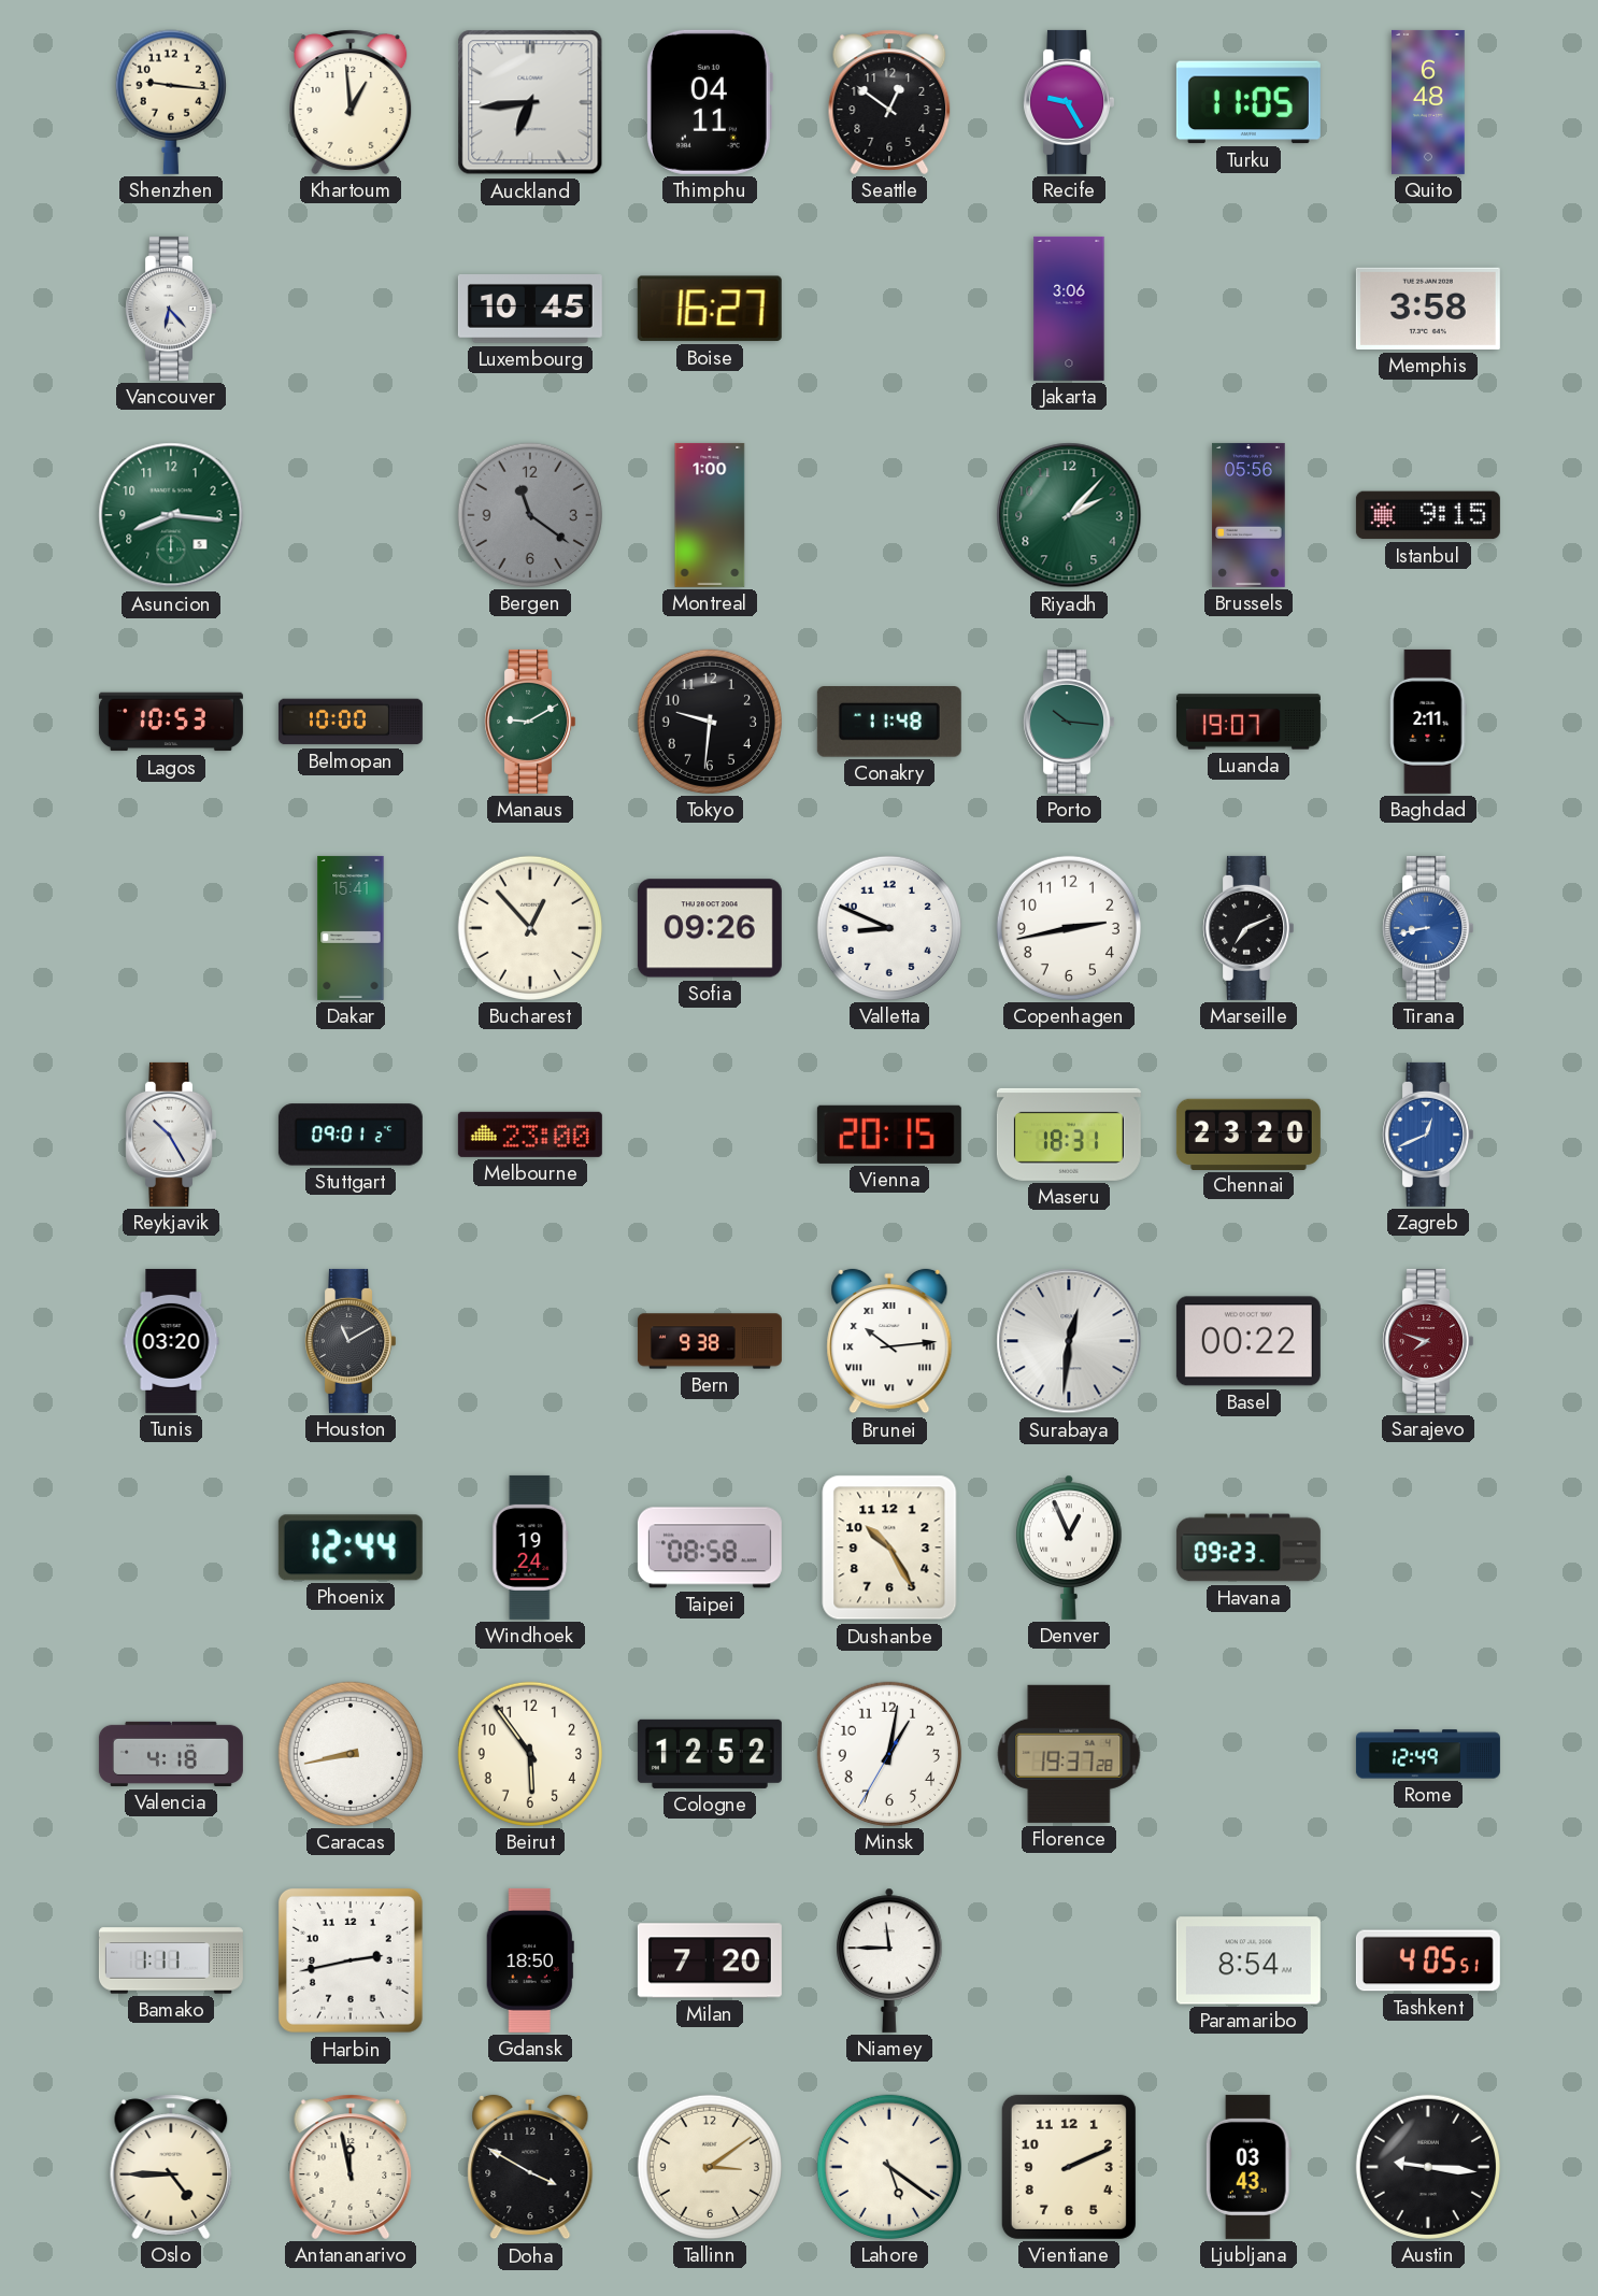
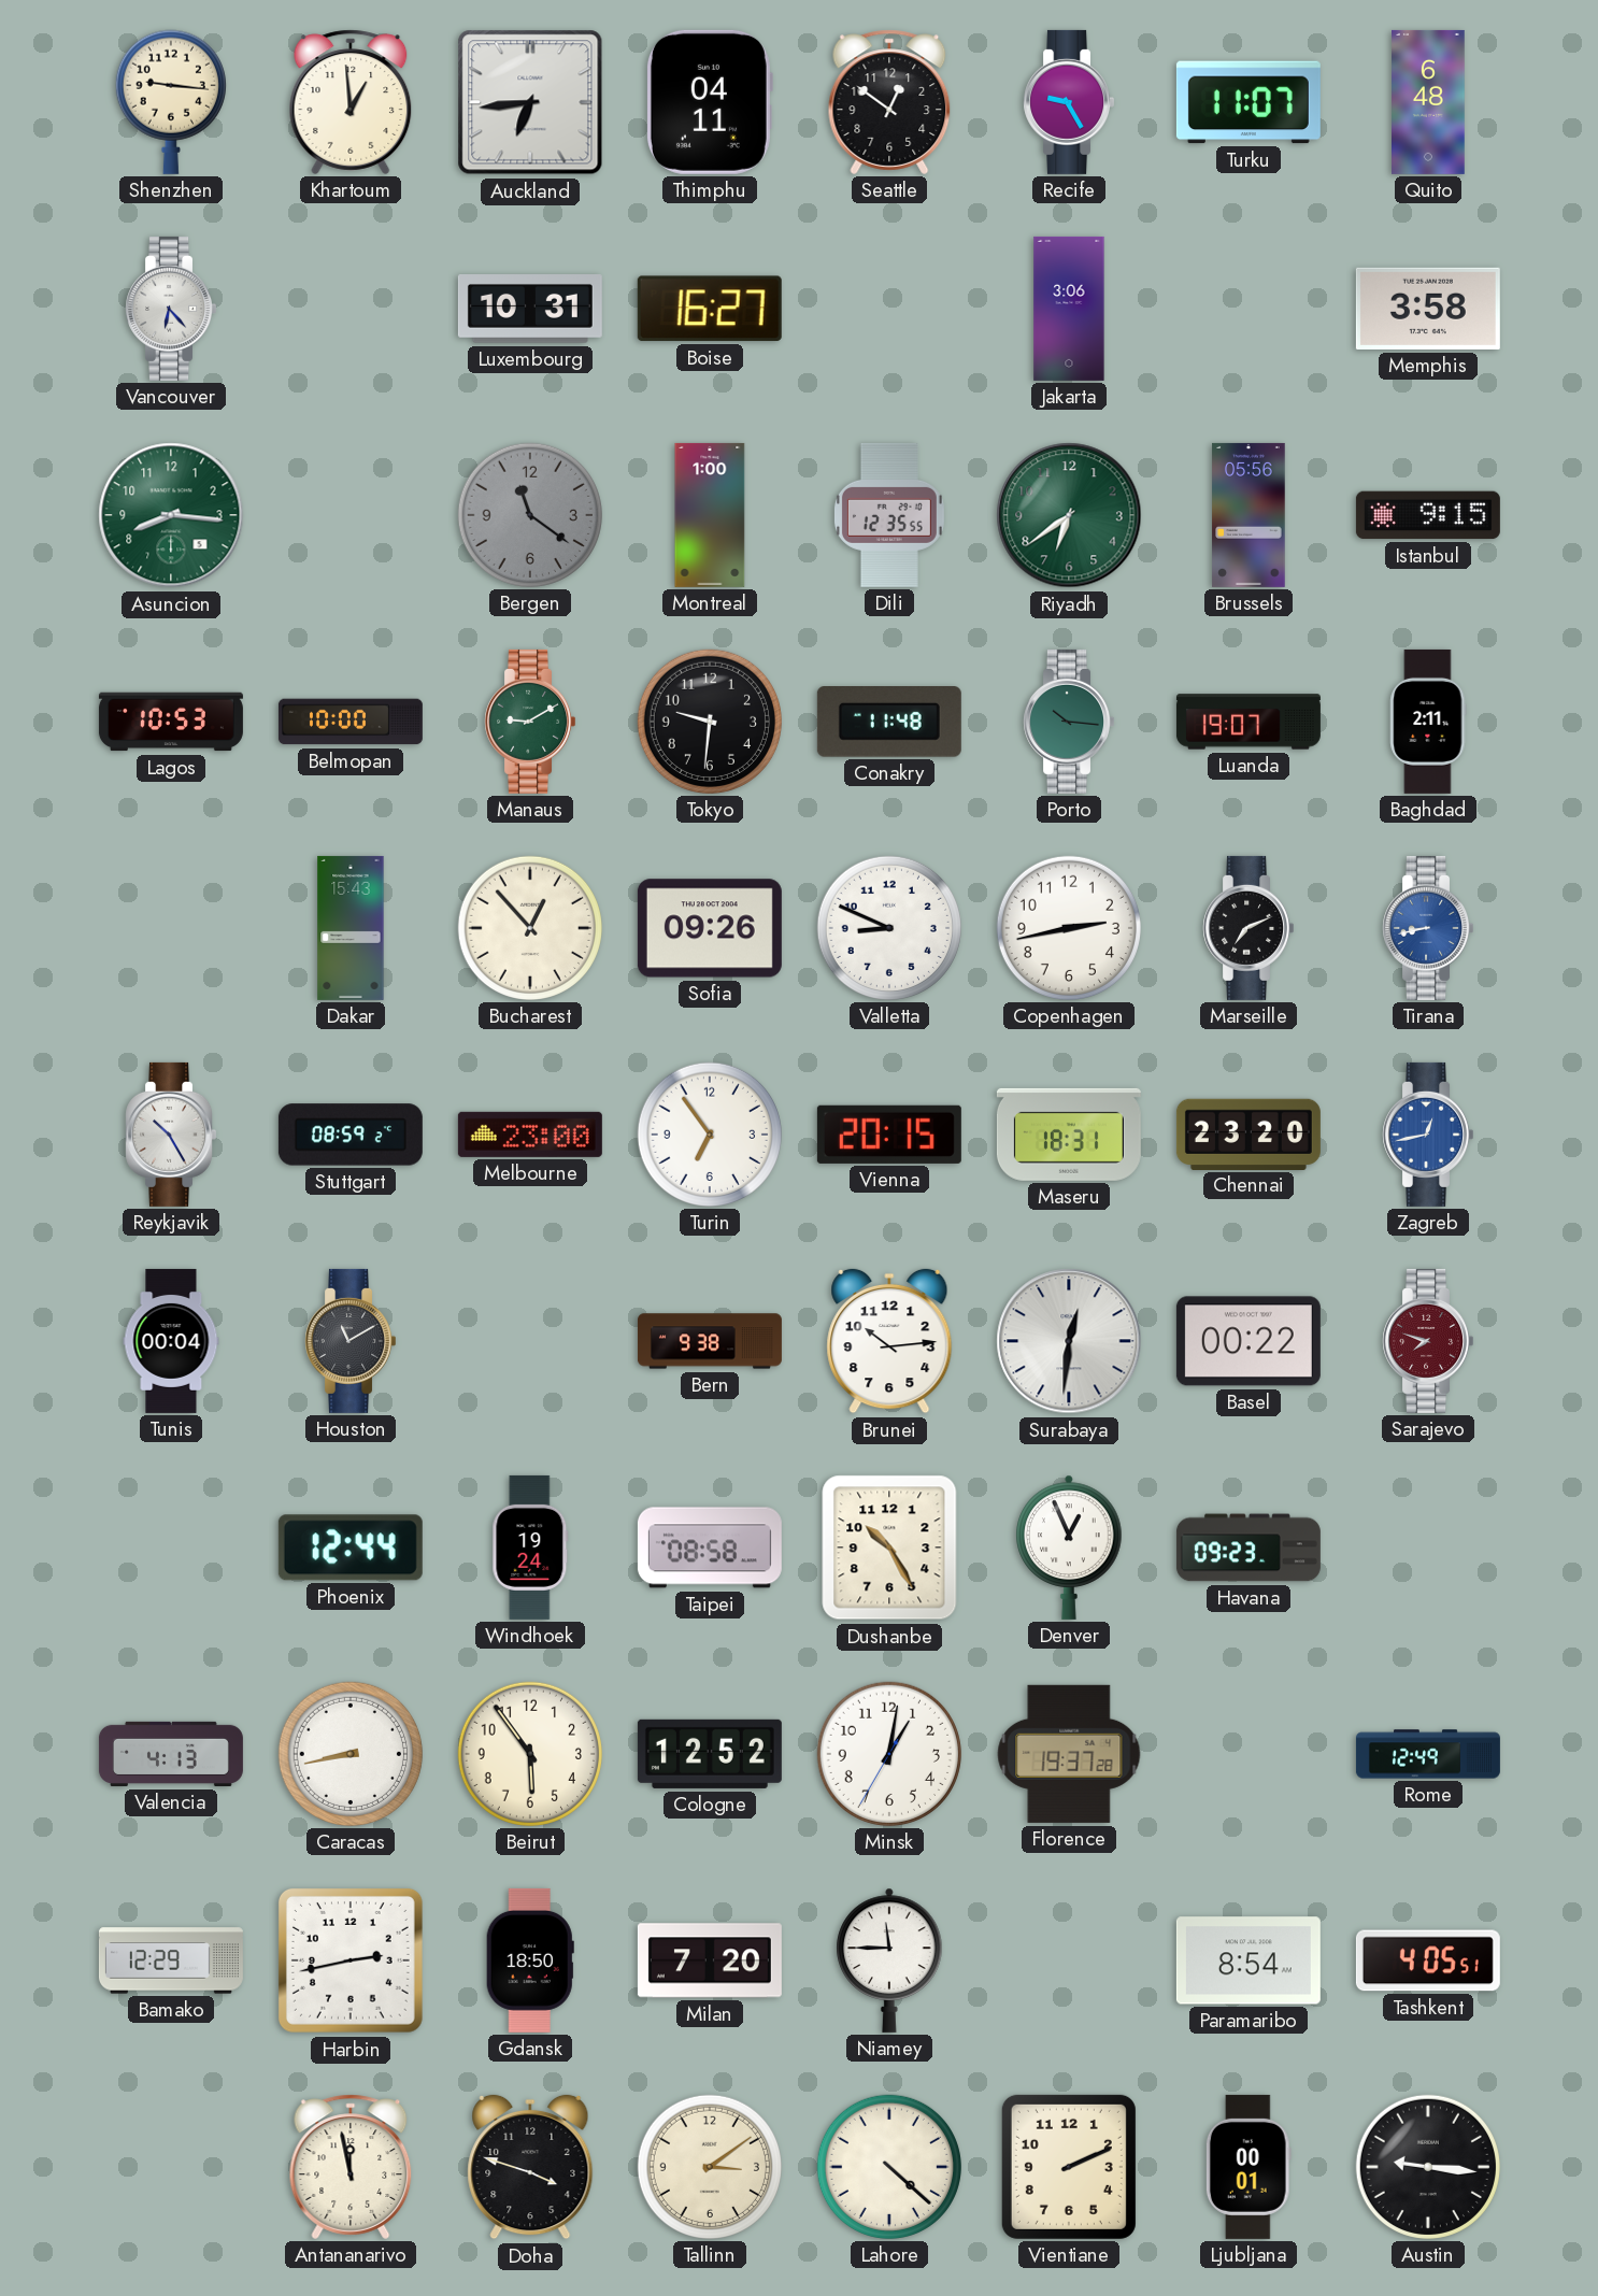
Turku: 11:05 -> 11:07 (1249, 102)
Luxembourg: 10:45 -> 10:31 (530, 310)
Dili: none -> 12:35 (889, 515)
Riyadh: 2:07 -> 6:39 (1069, 515)
Dakar: 15:41 -> 15:43 (351, 928)
Stuttgart: 09:01 -> 08:59 (351, 1135)
Turin: none -> 6:54 (710, 1135)
Zagreb: 12:41 -> 12:43 (1427, 1135)
Tunis: 03:20 -> 00:04 (171, 1341)
Brunei numerals: Roman -> Arabic (889, 1341)
Valencia: 4:18 -> 4:13 (171, 1754)
Bamako: 1:11 -> 12:29 (171, 1960)
Oslo: 4:45 -> none (171, 2167)
Doha: 3:50 -> 3:48 (530, 2167)
Lahore: 5:21 -> 4:22 (889, 2167)
Ljubljana: 03:43 -> 00:01 (1249, 2167)
